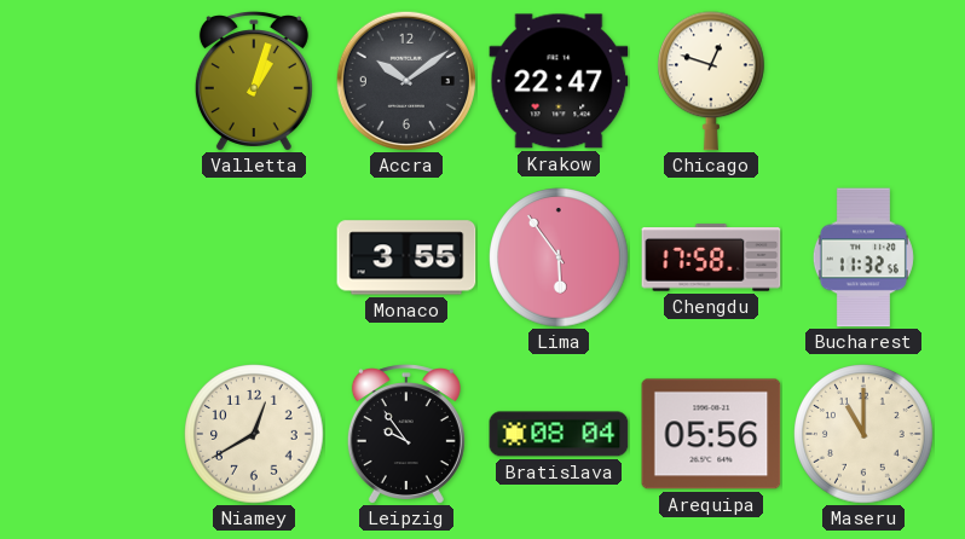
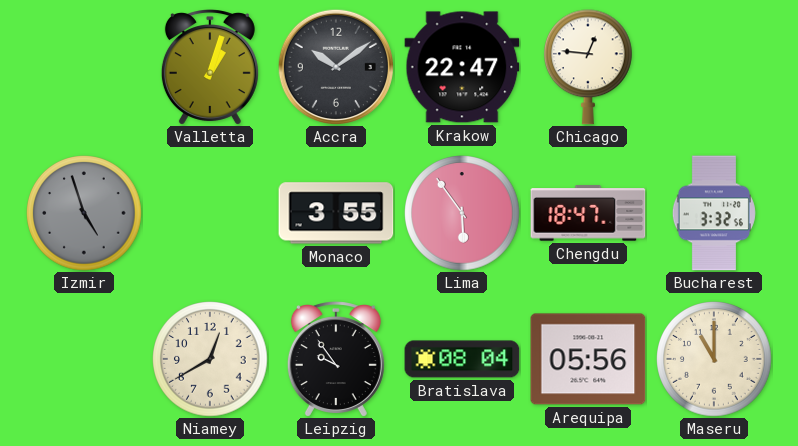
Chicago: 12:48 -> 12:46 (589, 67)
Izmir: none -> 4:57 (84, 213)
Chengdu: 17:58 -> 18:47 (588, 213)
Bucharest: 11:32 -> 3:32 (714, 213)
